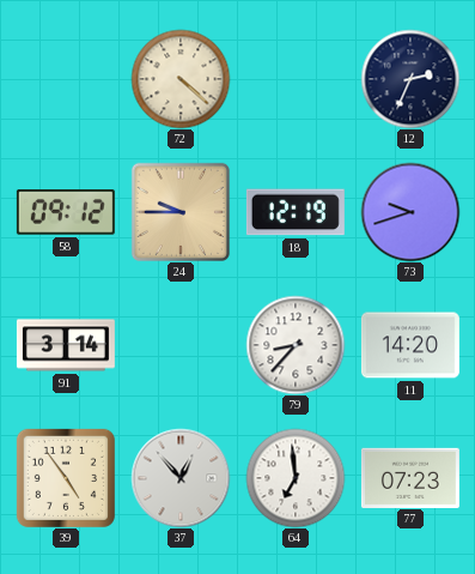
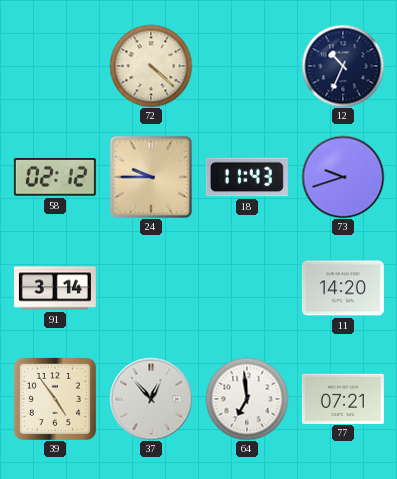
12: 2:34 -> 10:34 (343, 66)
58: 09:12 -> 02:12 (55, 177)
18: 12:19 -> 11:43 (247, 177)
79: 8:37 -> none (296, 345)
77: 07:23 -> 07:21 (343, 398)
